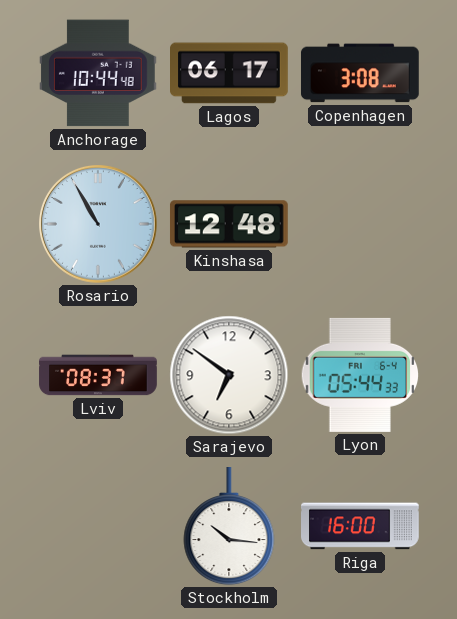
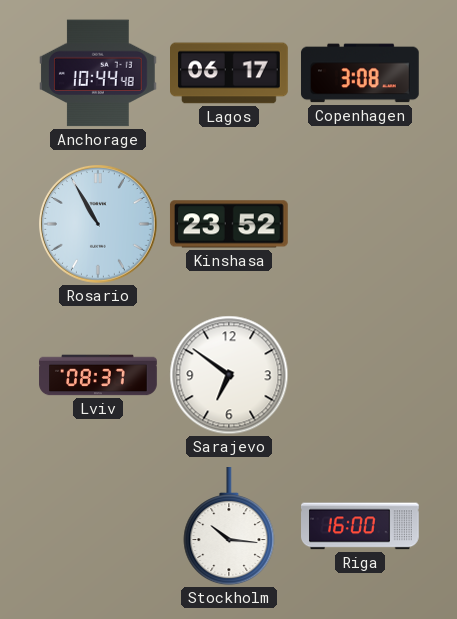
Kinshasa: 12:48 -> 23:52 (229, 224)
Lyon: 05:44 -> none (360, 375)
